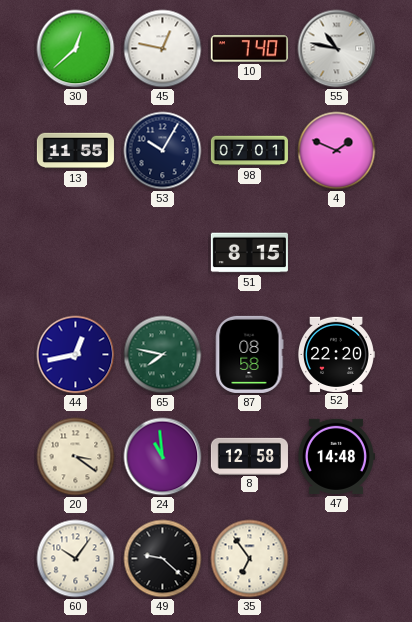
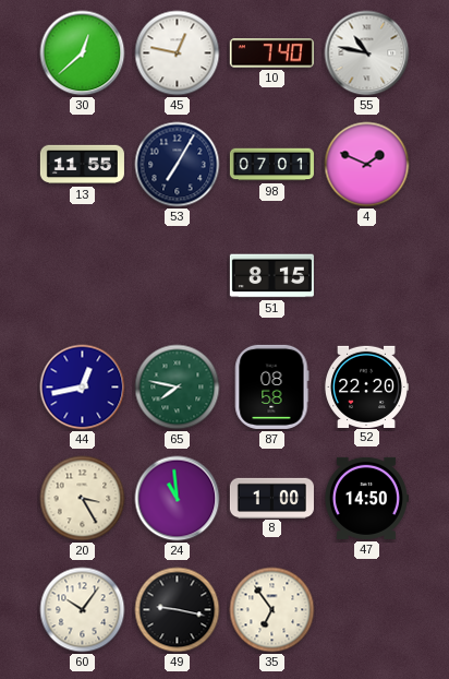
53: 10:05 -> 7:05 (178, 165)
20: 3:21 -> 3:25 (83, 499)
8: 12:58 -> 1:00 (271, 498)
47: 14:48 -> 14:50 (366, 498)
49: 9:22 -> 9:17 (178, 610)
